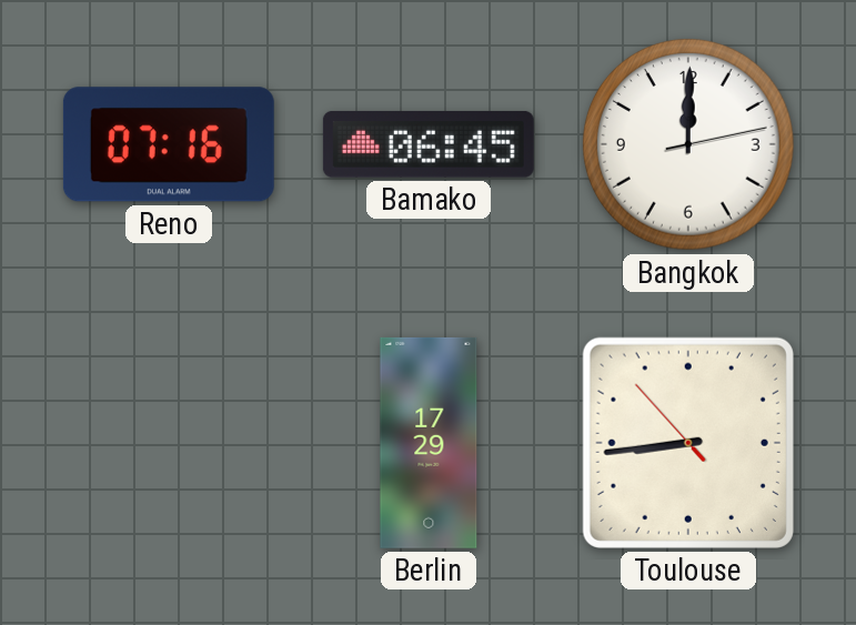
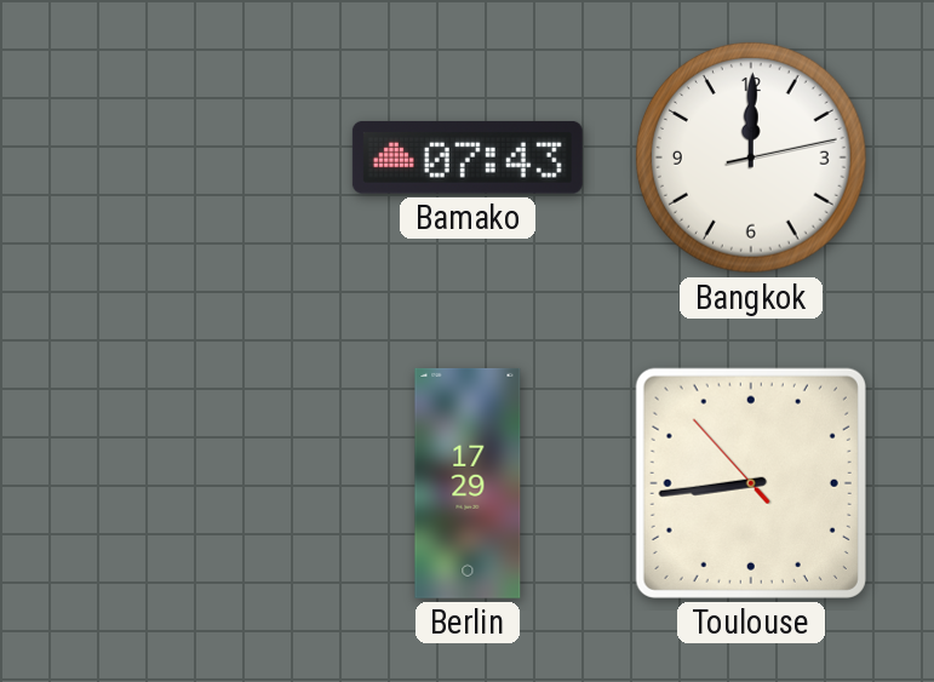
Reno: 07:16 -> none (169, 144)
Bamako: 06:45 -> 07:43 (468, 157)
